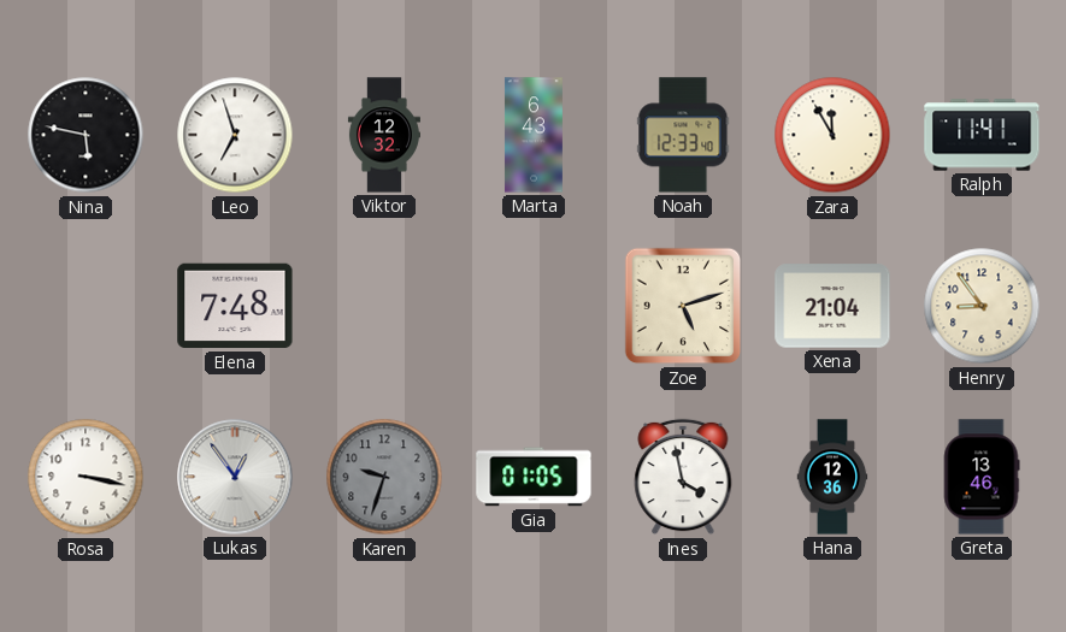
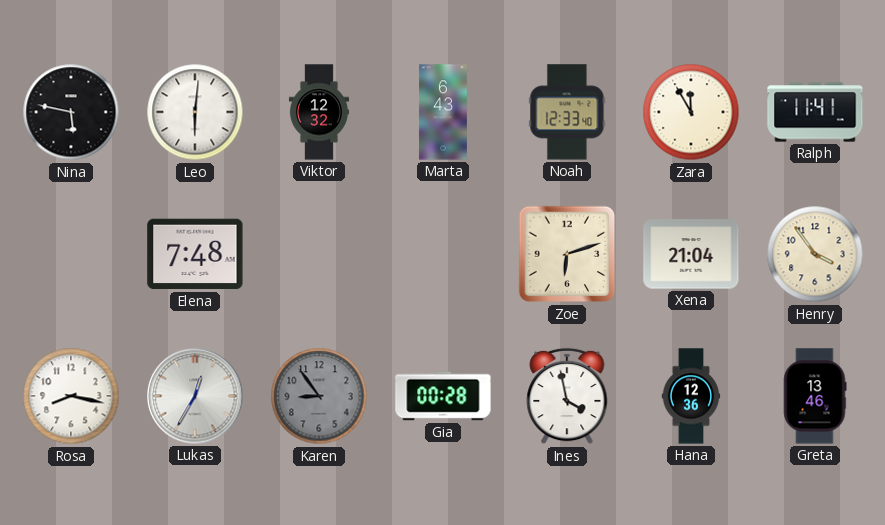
Leo: 6:57 -> 6:01 (195, 112)
Zoe: 5:12 -> 6:12 (567, 254)
Henry: 8:54 -> 3:54 (815, 254)
Rosa: 3:17 -> 8:17 (71, 396)
Lukas: 12:54 -> 12:35 (195, 396)
Karen: 9:33 -> 8:54 (319, 396)
Gia: 01:05 -> 00:28 (443, 396)
